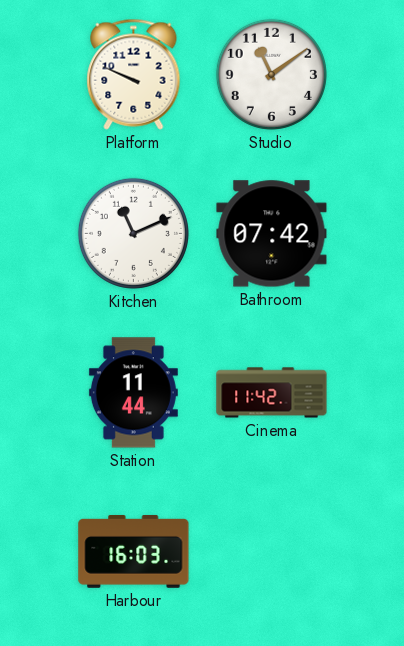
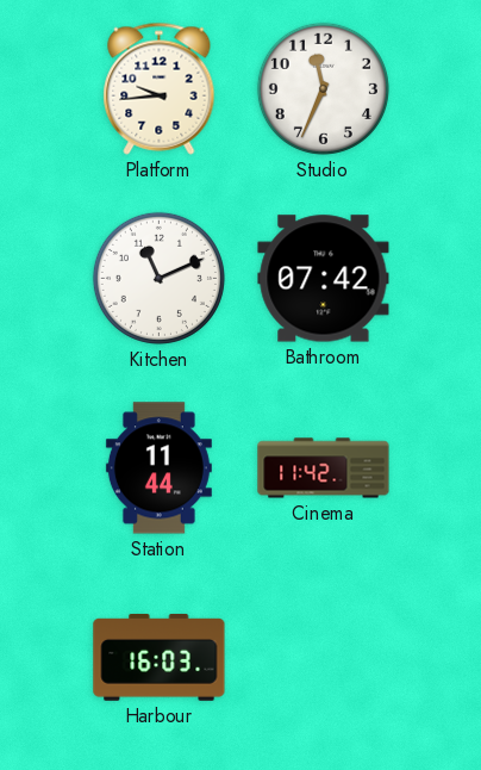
Platform: 9:49 -> 9:44 (160, 88)
Studio: 11:09 -> 11:34 (323, 88)
